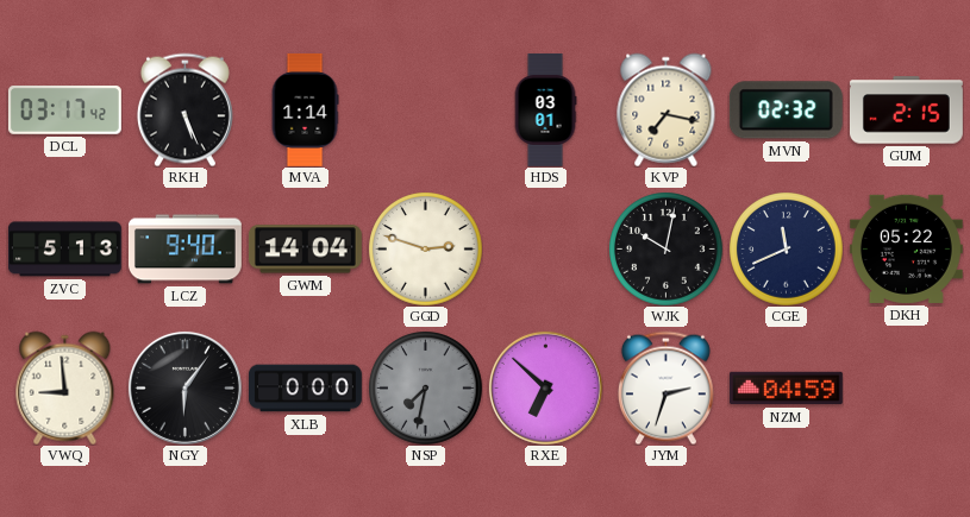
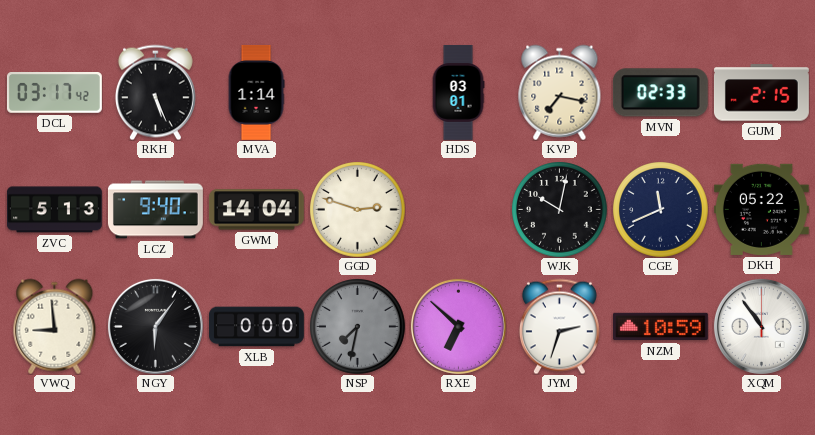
MVN: 02:32 -> 02:33 (660, 93)
NZM: 04:59 -> 10:59 (660, 327)
XQM: none -> 10:54 (761, 326)
